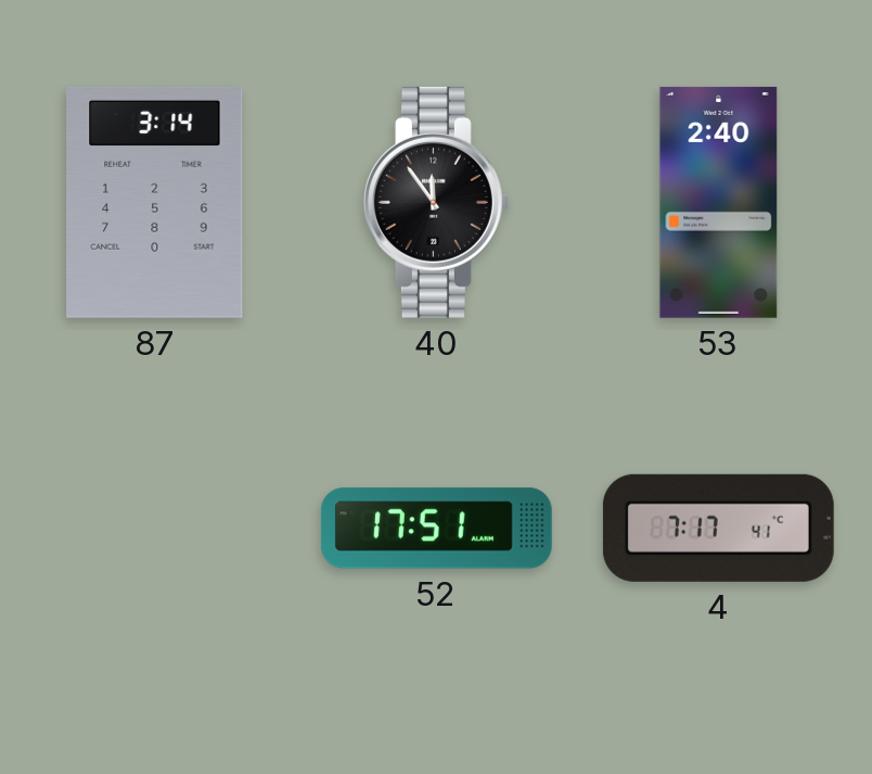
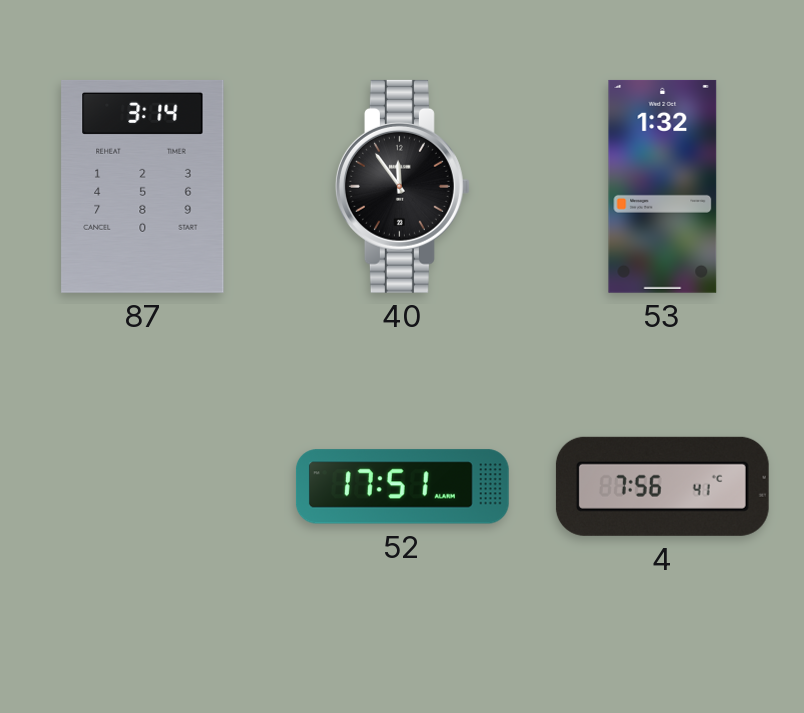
53: 2:40 -> 1:32 (663, 186)
4: 7:17 -> 7:56 (662, 486)
